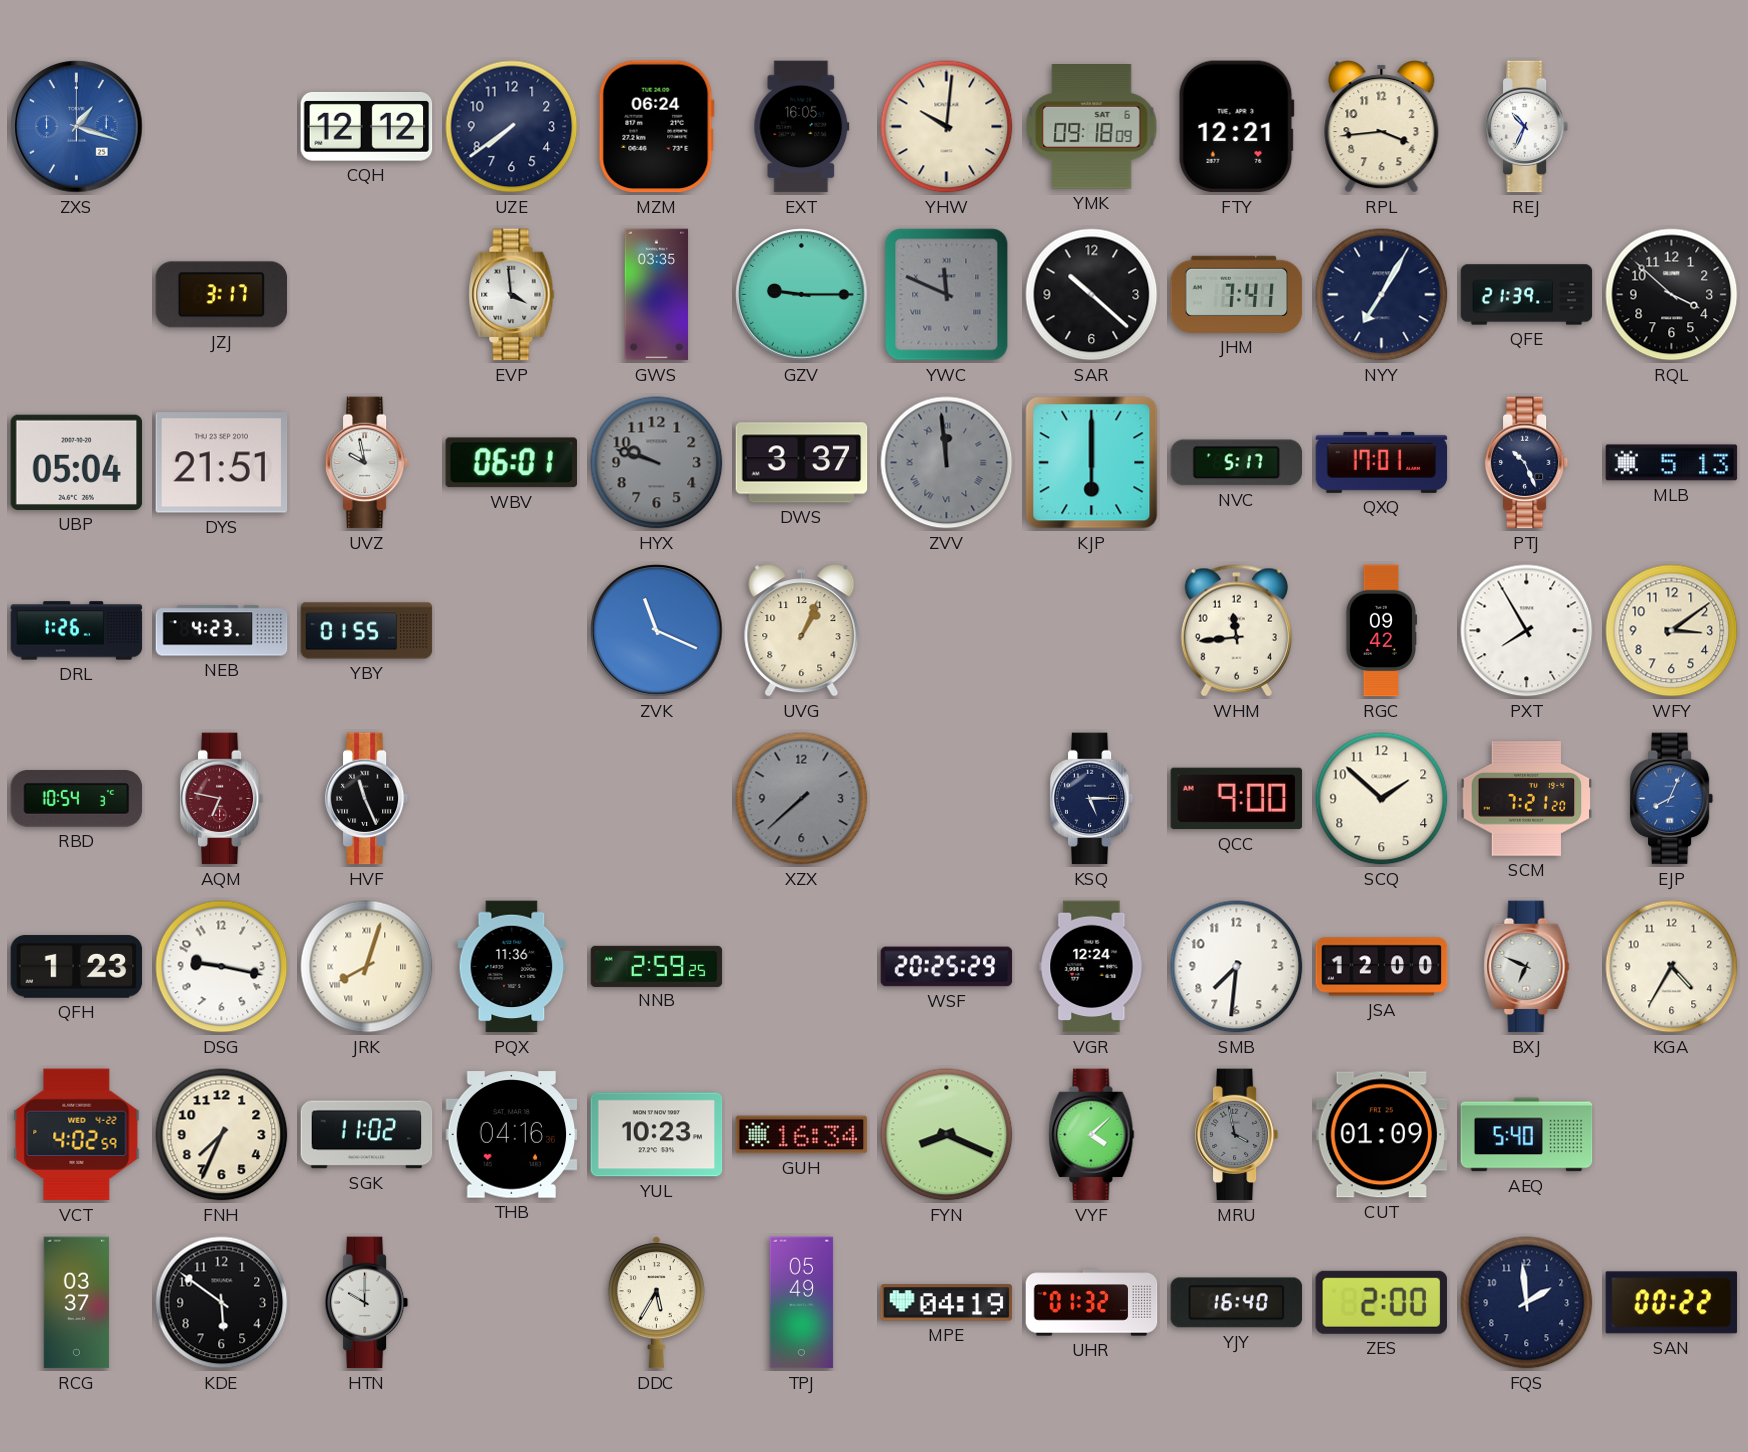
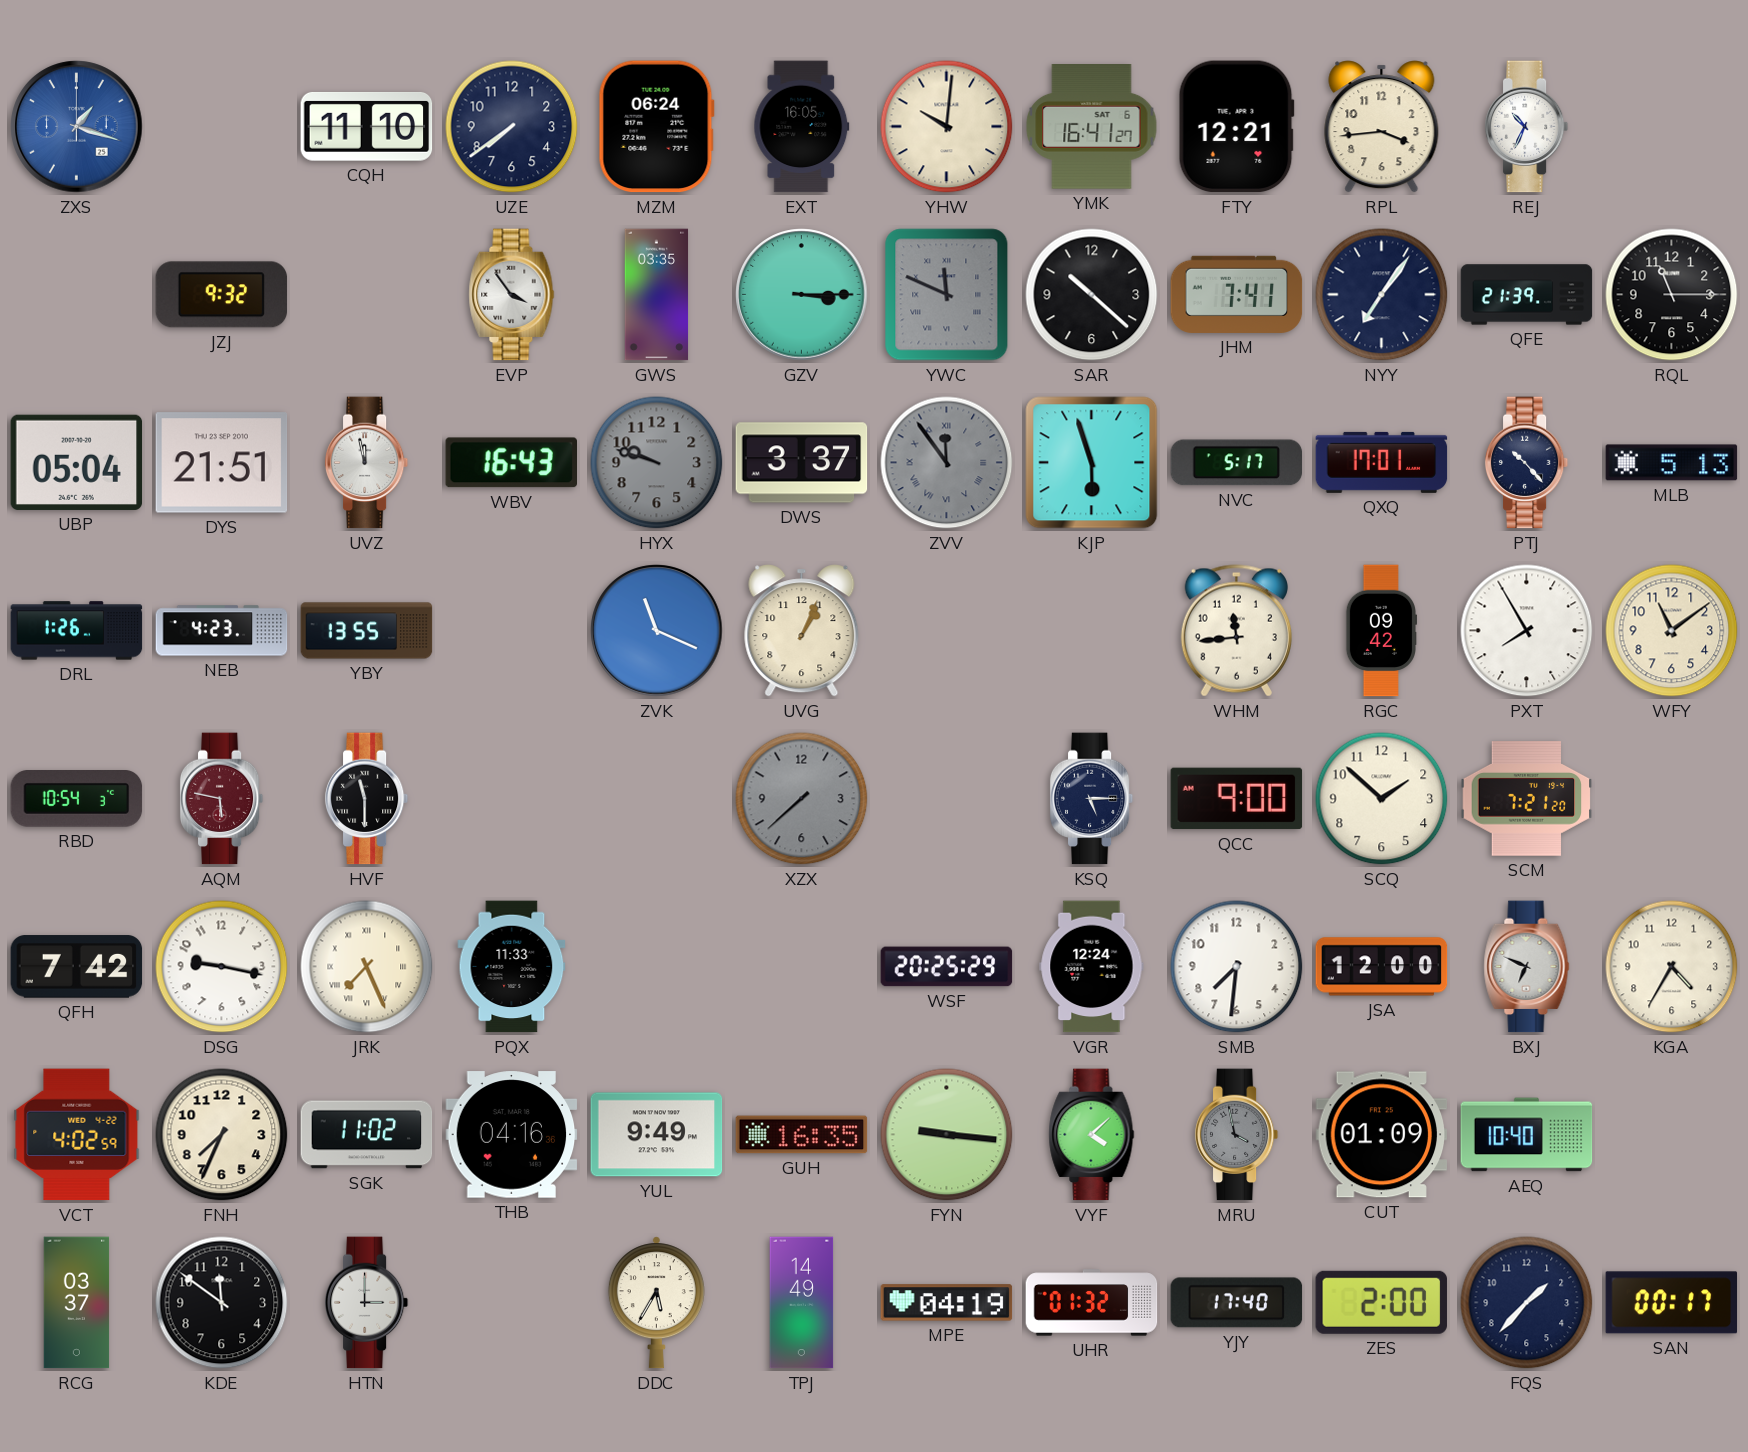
CQH: 12:12 -> 11:10 (367, 126)
YMK: 09:18 -> 16:41 (1092, 127)
JZJ: 3:17 -> 9:32 (222, 295)
EVP: 3:59 -> 3:54 (512, 295)
GZV: 9:15 -> 3:15 (802, 295)
NYY: 7:05 -> 7:06 (1382, 295)
RQL: 3:52 -> 11:15 (1672, 295)
UVZ: 9:58 -> 11:58 (367, 463)
WBV: 06:01 -> 16:43 (511, 463)
ZVV: 11:59 -> 11:54 (947, 463)
KJP: 6:00 -> 5:57 (1092, 463)
PTJ: 10:26 -> 10:23 (1527, 463)
YBY: 01:55 -> 13:55 (367, 631)
WFY: 3:09 -> 11:09 (1672, 631)
AQM: 6:47 -> 5:47 (222, 799)
HVF: 11:26 -> 11:30 (367, 799)
EJP: 8:04 -> none (1672, 799)
QFH: 1:23 -> 7:42 (77, 967)
JRK: 8:03 -> 7:26 (367, 967)
PQX: 11:36 -> 11:33 (512, 967)
NNB: 2:59 -> none (657, 966)
YUL: 10:23 -> 9:49 (657, 1135)
GUH: 16:34 -> 16:35 (802, 1135)
FYN: 8:19 -> 9:16 (947, 1135)
AEQ: 5:40 -> 10:40 (1527, 1135)
KDE: 5:51 -> 11:51 (222, 1303)
HTN: 10:00 -> 3:00 (367, 1303)
TPJ: 05:49 -> 14:49 (802, 1303)
YJY: 16:40 -> 17:40 (1237, 1303)
FQS: 1:59 -> 1:37 (1527, 1303)
SAN: 00:22 -> 00:17 (1672, 1303)
